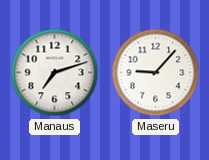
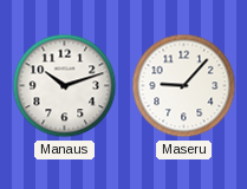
Manaus: 7:12 -> 10:12 (65, 86)
